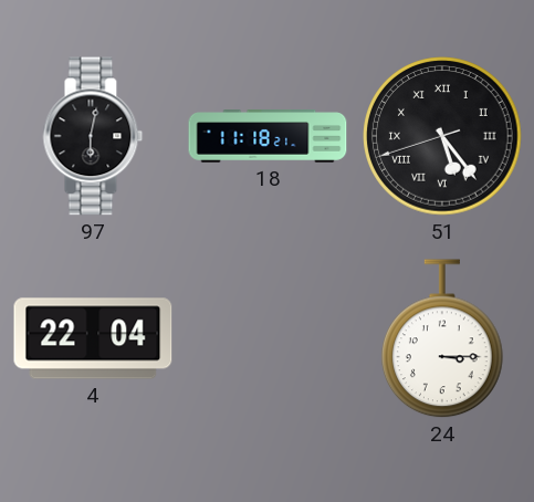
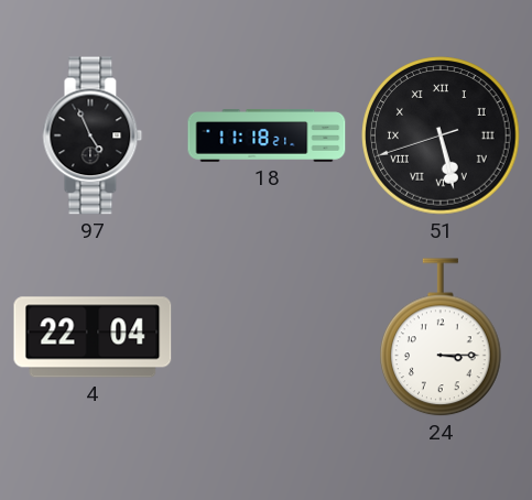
97: 6:02 -> 4:56 (93, 135)
51: 5:23 -> 5:27 (441, 135)
